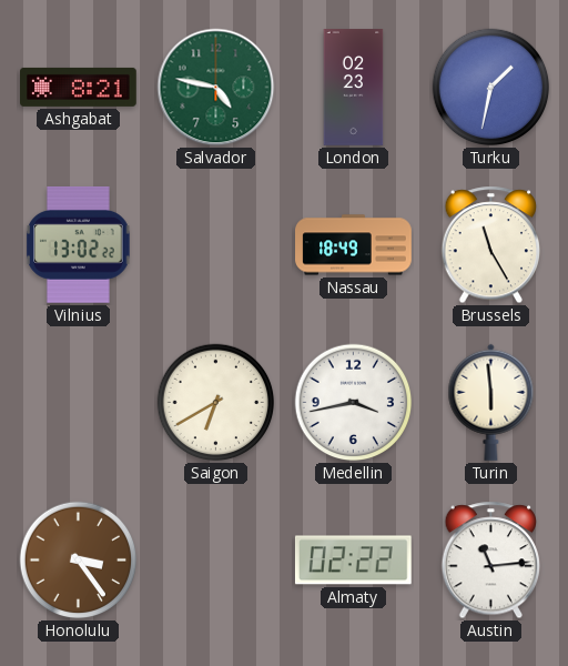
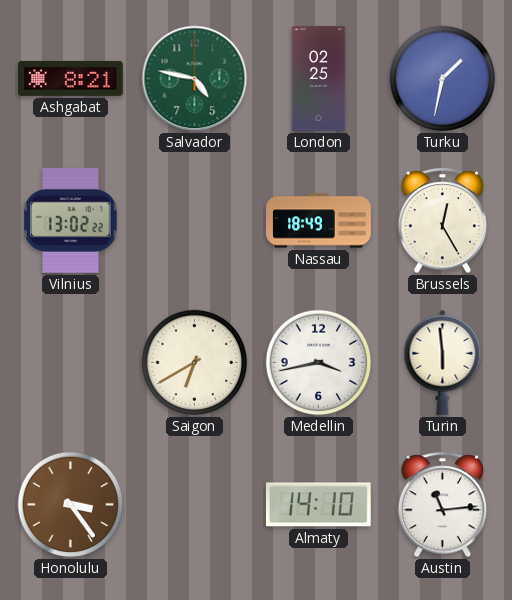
London: 02:23 -> 02:25 (319, 79)
Brussels: 11:25 -> 12:25 (443, 221)
Almaty: 02:22 -> 14:10 (318, 505)
